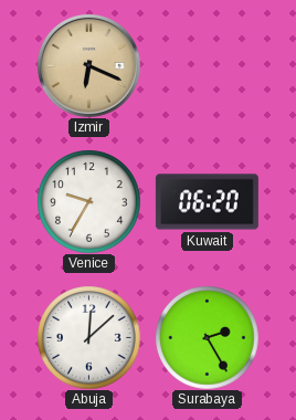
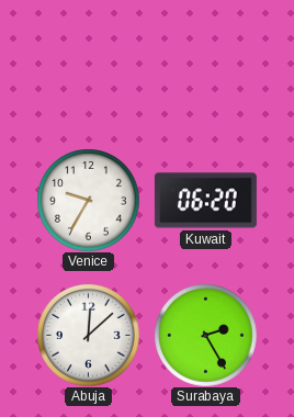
Izmir: 6:19 -> none (88, 65)
